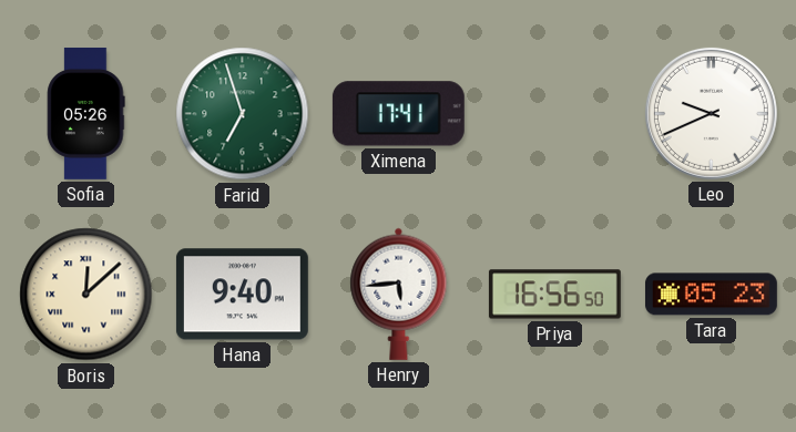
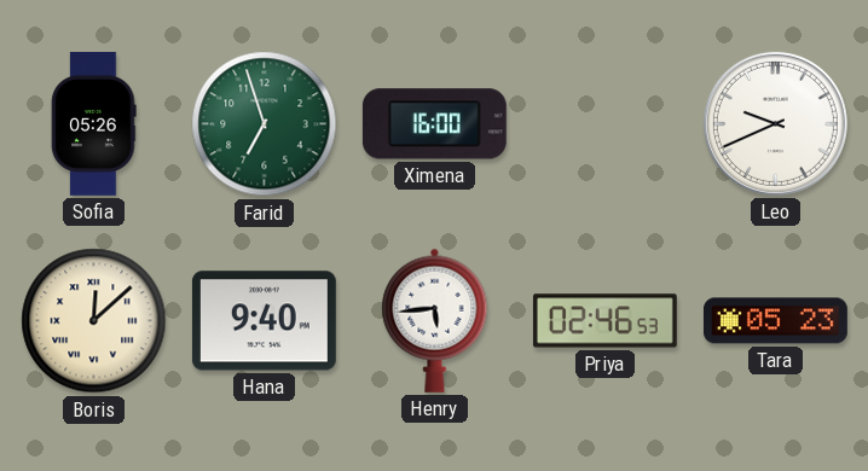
Ximena: 17:41 -> 16:00 (434, 124)
Priya: 16:56 -> 02:46 (604, 321)
